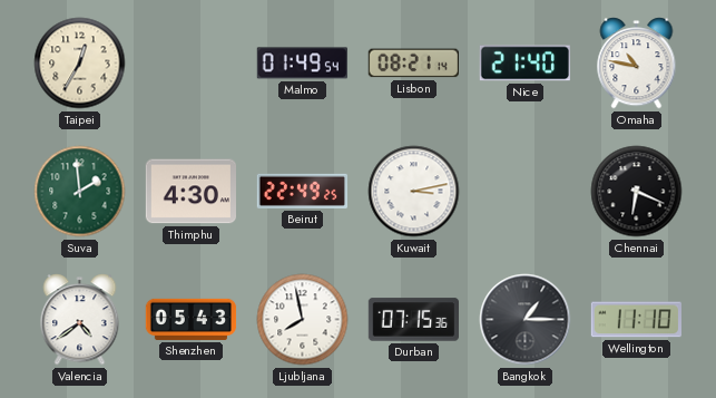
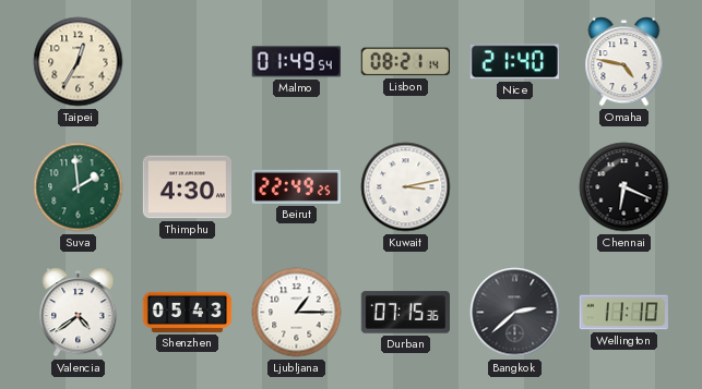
Omaha: 10:47 -> 4:47 (624, 62)
Ljubljana: 7:58 -> 1:15 (297, 313)
Bangkok: 1:15 -> 2:38 (515, 313)
